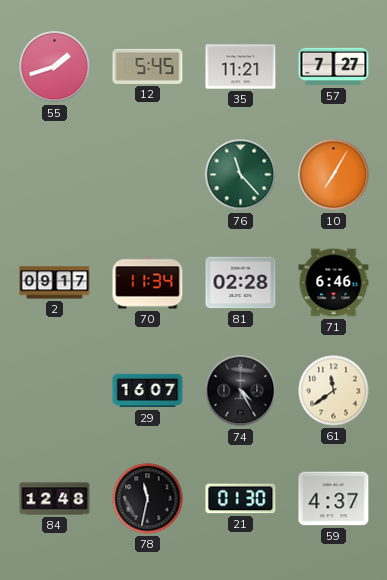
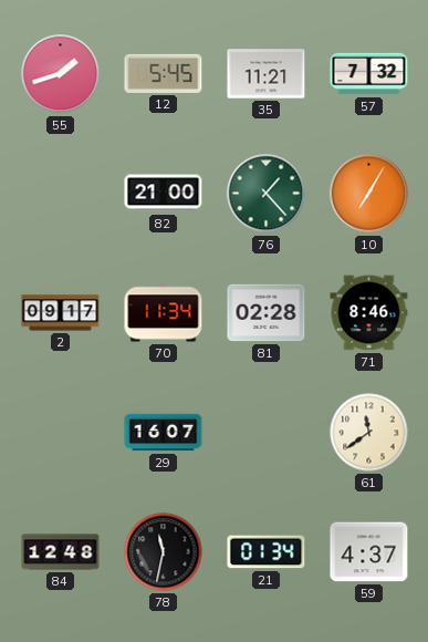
57: 7:27 -> 7:32 (369, 74)
82: none -> 21:00 (164, 194)
76: 11:23 -> 1:23 (267, 194)
71: 6:46 -> 8:46 (369, 313)
74: 4:25 -> none (241, 391)
21: 01:30 -> 01:34 (267, 552)
